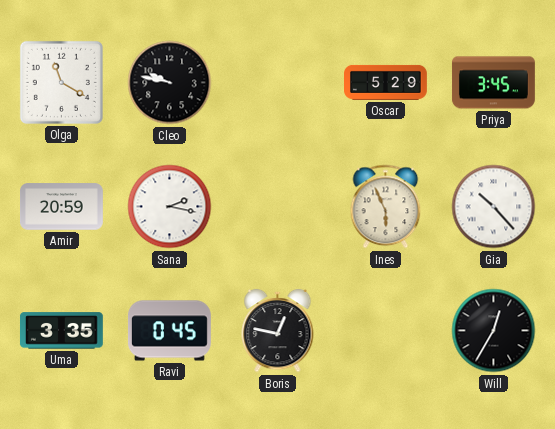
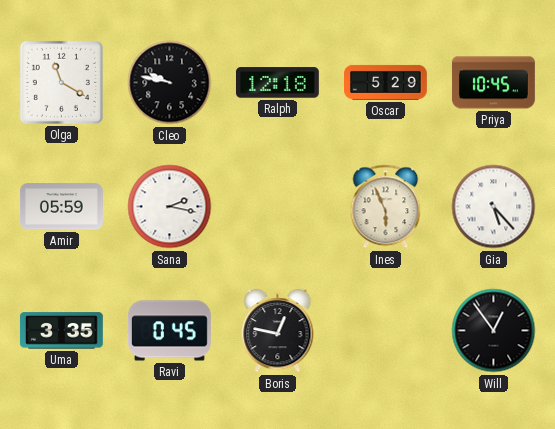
Ralph: none -> 12:18 (277, 83)
Priya: 3:45 -> 10:45 (493, 83)
Amir: 20:59 -> 05:59 (62, 207)
Gia: 10:23 -> 5:23 (494, 207)
Will: 12:35 -> 12:54 (494, 331)
